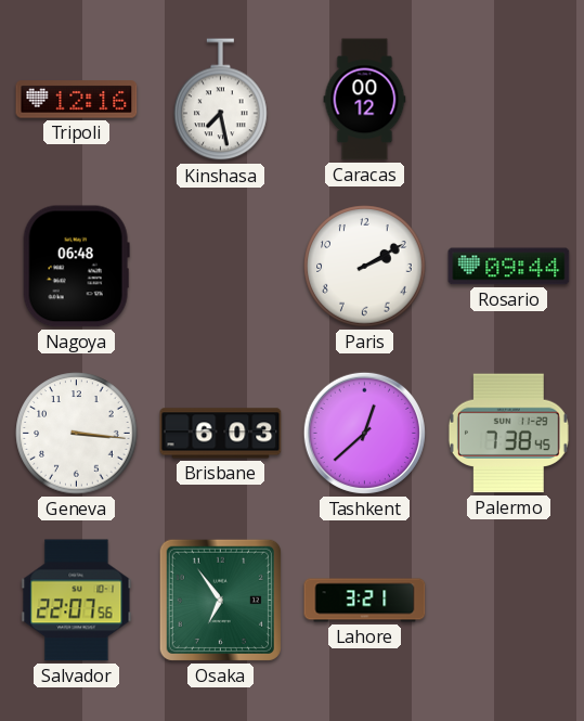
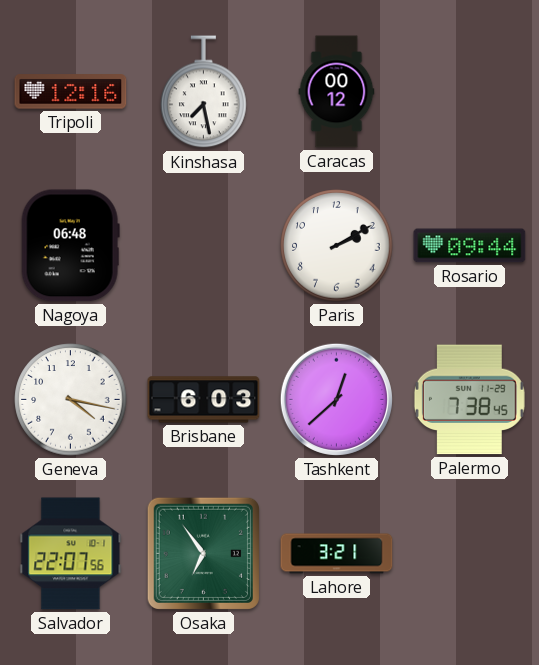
Geneva: 3:16 -> 4:17 (71, 400)
